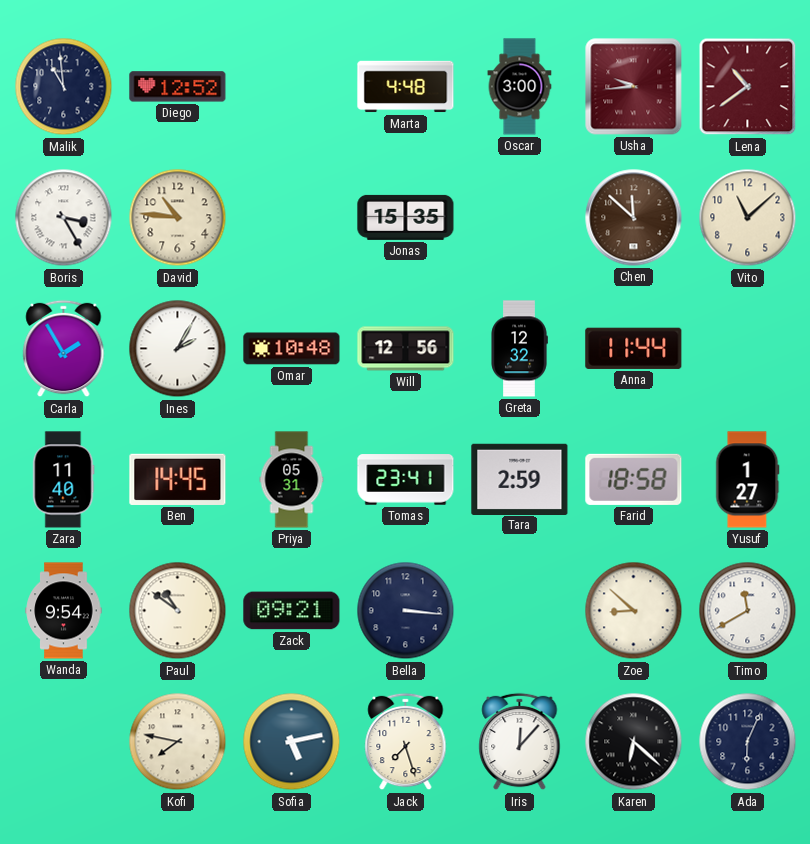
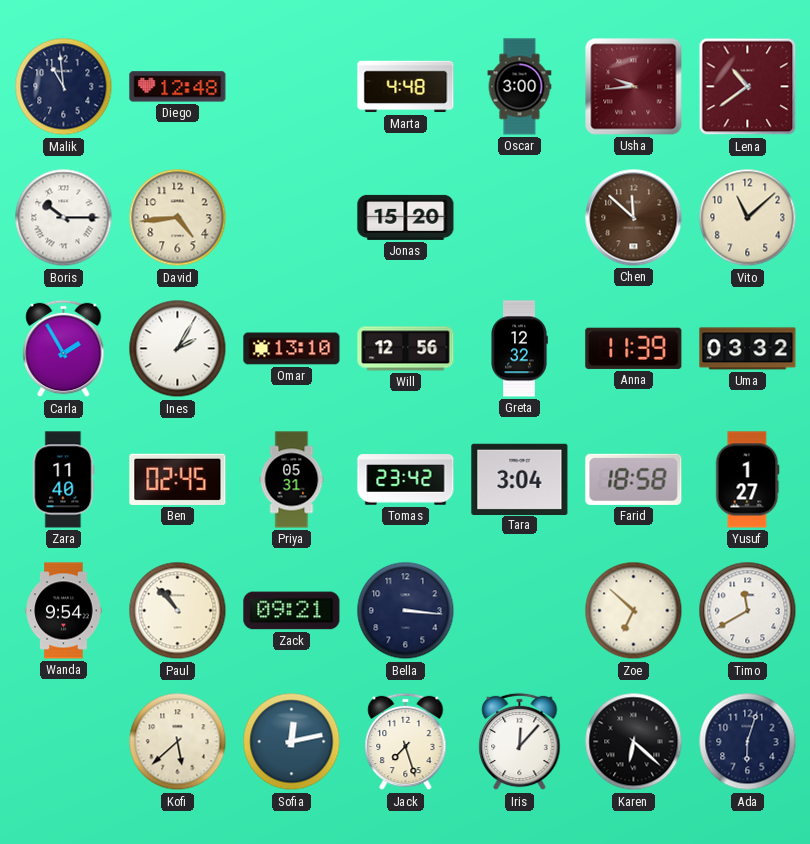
Diego: 12:52 -> 12:48 (178, 87)
Boris: 3:25 -> 10:15 (64, 218)
David: 10:46 -> 4:44 (178, 218)
Jonas: 15:35 -> 15:20 (406, 217)
Omar: 10:48 -> 13:10 (292, 349)
Anna: 11:44 -> 11:39 (634, 348)
Uma: none -> 03:32 (748, 349)
Ben: 14:45 -> 02:45 (178, 479)
Tomas: 23:41 -> 23:42 (406, 480)
Tara: 2:59 -> 3:04 (520, 479)
Paul: 10:51 -> 10:53 (178, 611)
Zoe: 8:52 -> 6:52 (634, 611)
Kofi: 7:47 -> 5:38 (178, 742)
Sofia: 5:13 -> 12:13 (292, 742)
Ada: 6:04 -> 6:03 (748, 742)
